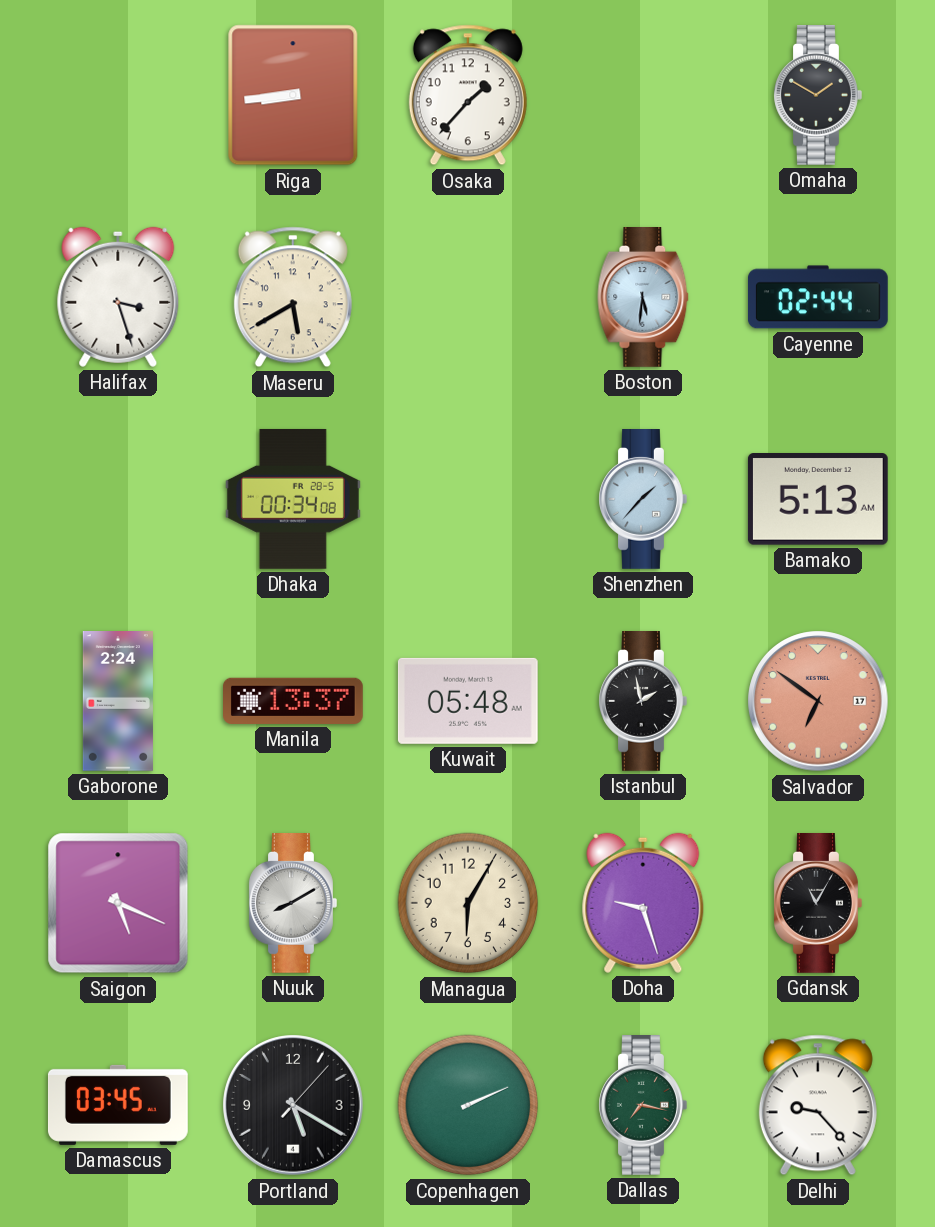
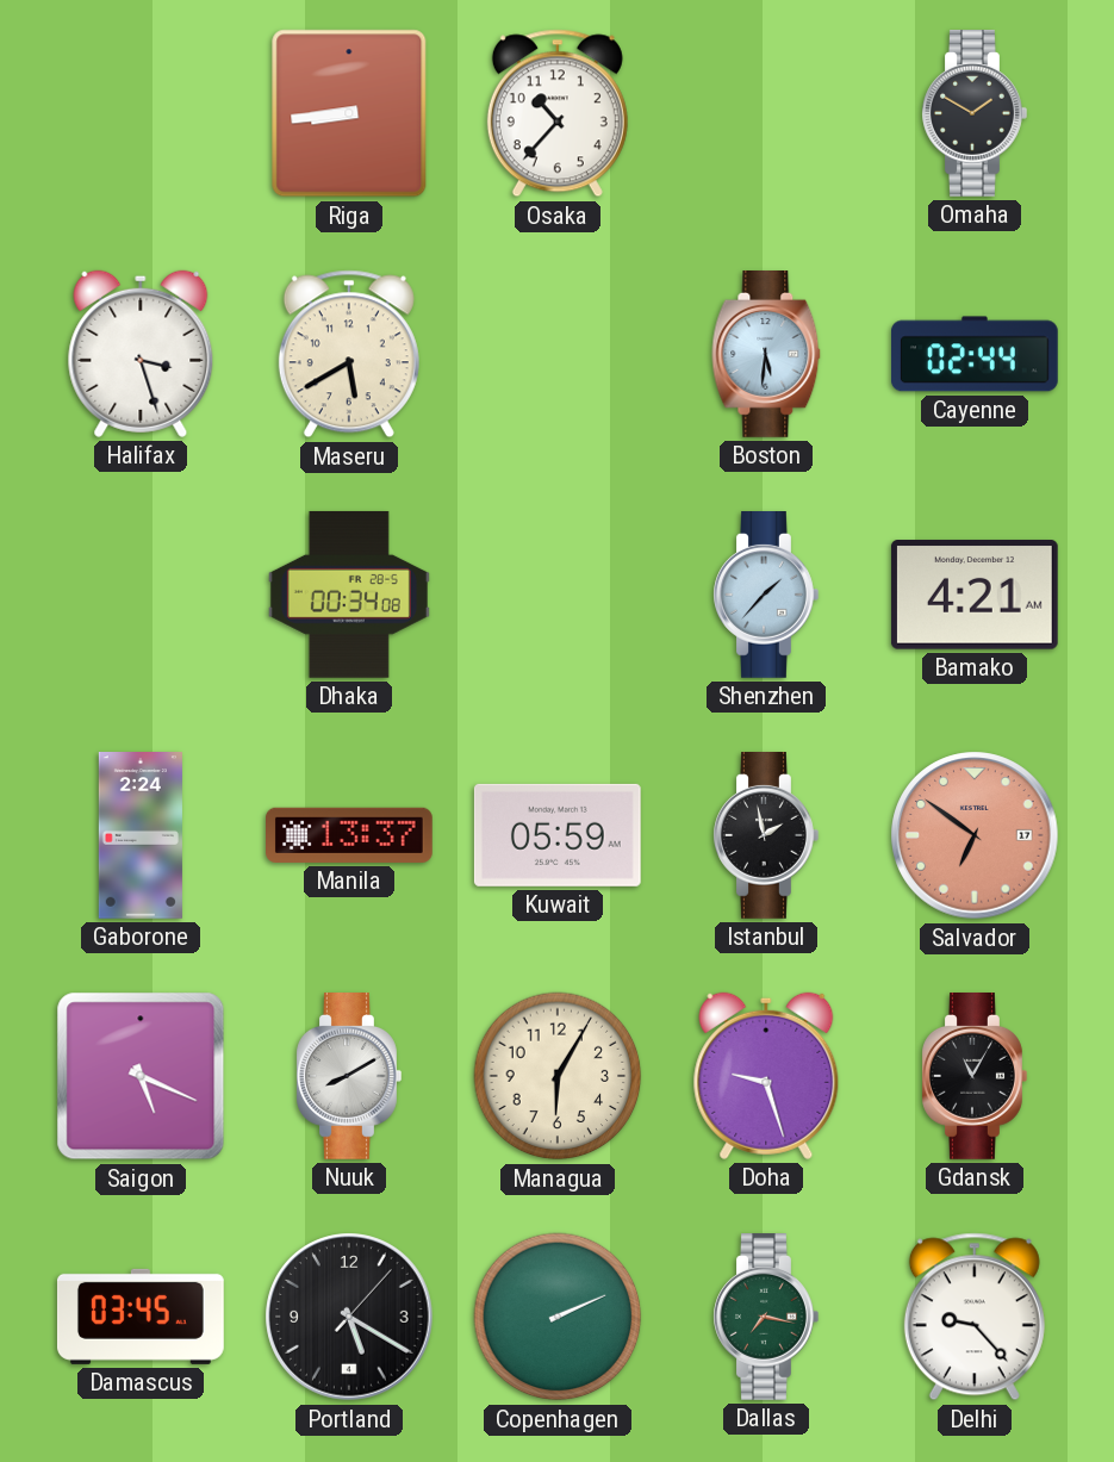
Osaka: 1:37 -> 10:37 (558, 113)
Bamako: 5:13 -> 4:21 (975, 596)
Kuwait: 05:48 -> 05:59 (558, 835)
